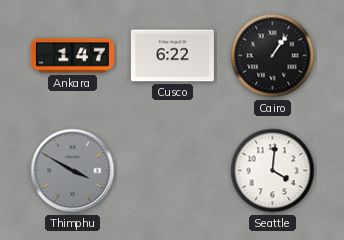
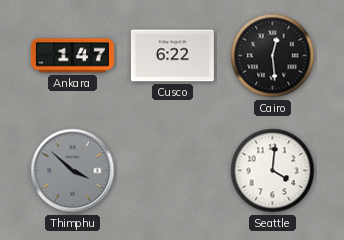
Cairo: 1:06 -> 12:29 (273, 56)
Thimphu: 3:50 -> 3:52 (73, 171)
